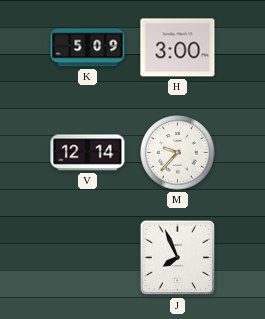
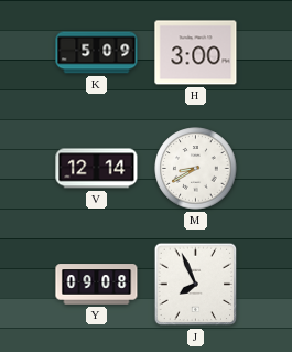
M: 9:37 -> 8:40 (196, 169)
Y: none -> 09:08 (97, 285)
